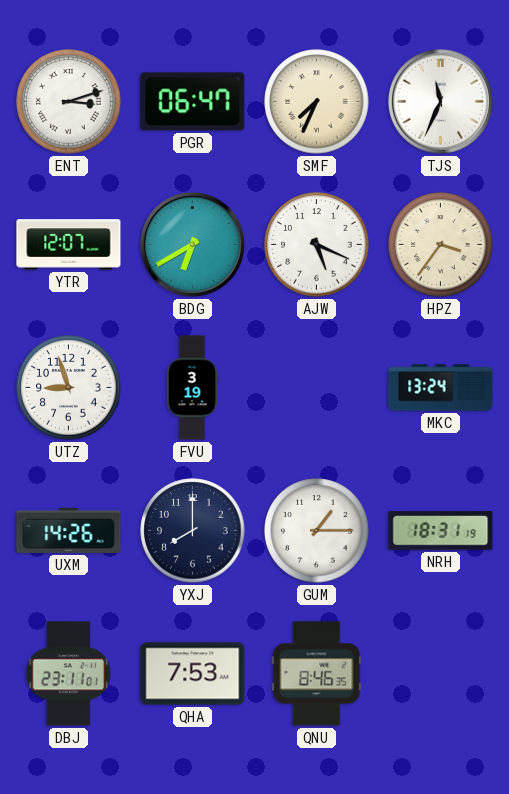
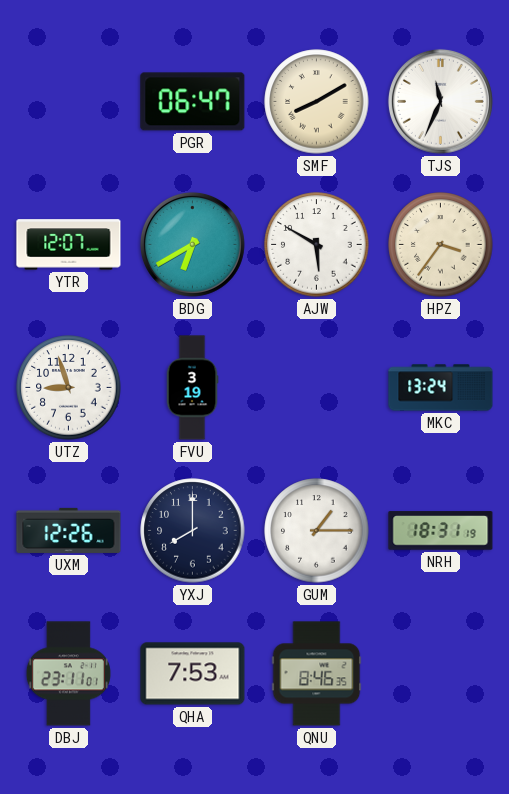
ENT: 3:12 -> none (69, 102)
SMF: 7:34 -> 8:10 (317, 102)
AJW: 5:19 -> 5:50 (317, 245)
UXM: 14:26 -> 12:26 (69, 530)
